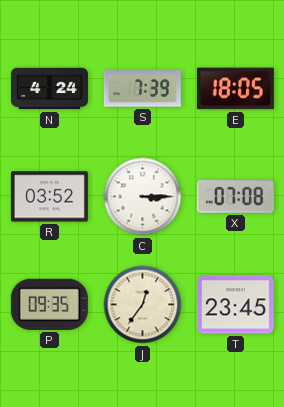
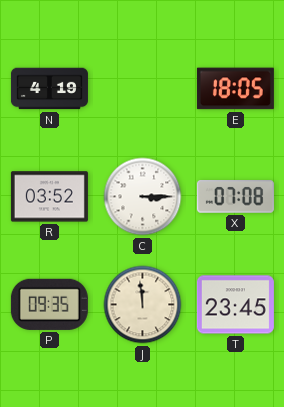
N: 4:24 -> 4:19 (49, 89)
S: 7:39 -> none (142, 89)
J: 12:36 -> 11:59 (143, 305)
